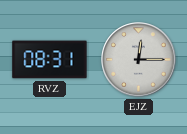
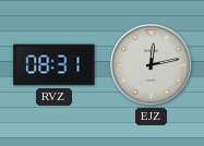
EJZ: 12:15 -> 12:13 (152, 65)
